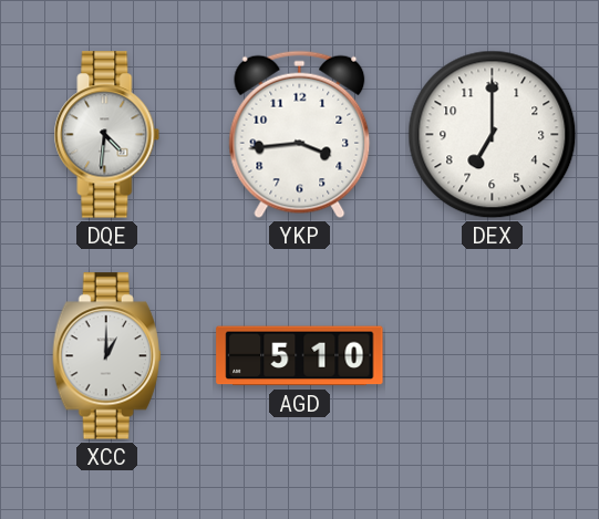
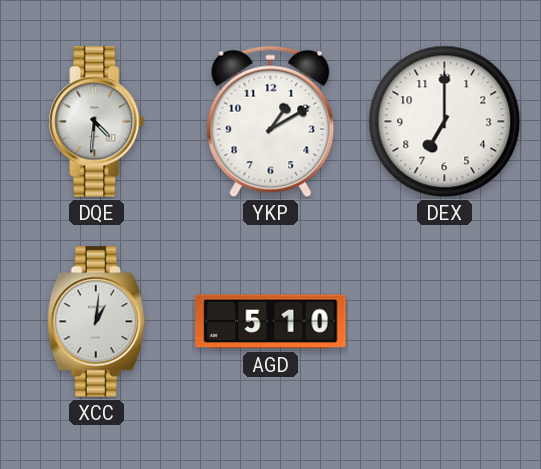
YKP: 3:44 -> 1:10 (271, 122)
XCC: 1:00 -> 1:01 (96, 322)
